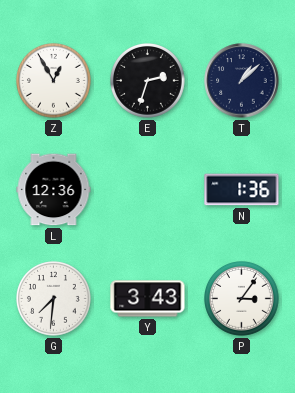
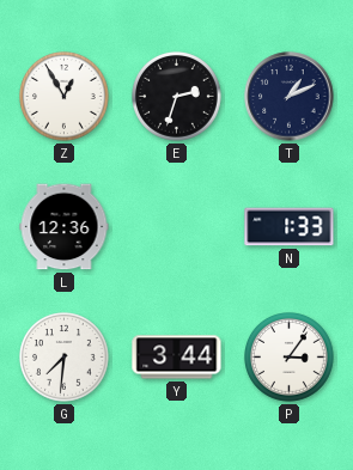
T: 1:08 -> 1:11 (290, 97)
N: 1:36 -> 1:33 (290, 227)
Y: 3:43 -> 3:44 (177, 358)
